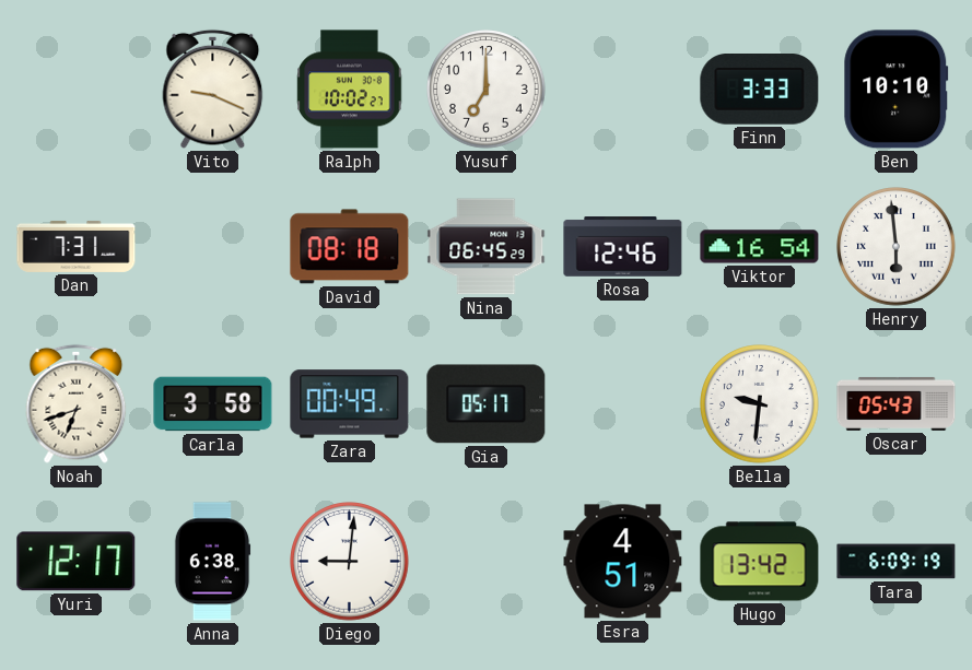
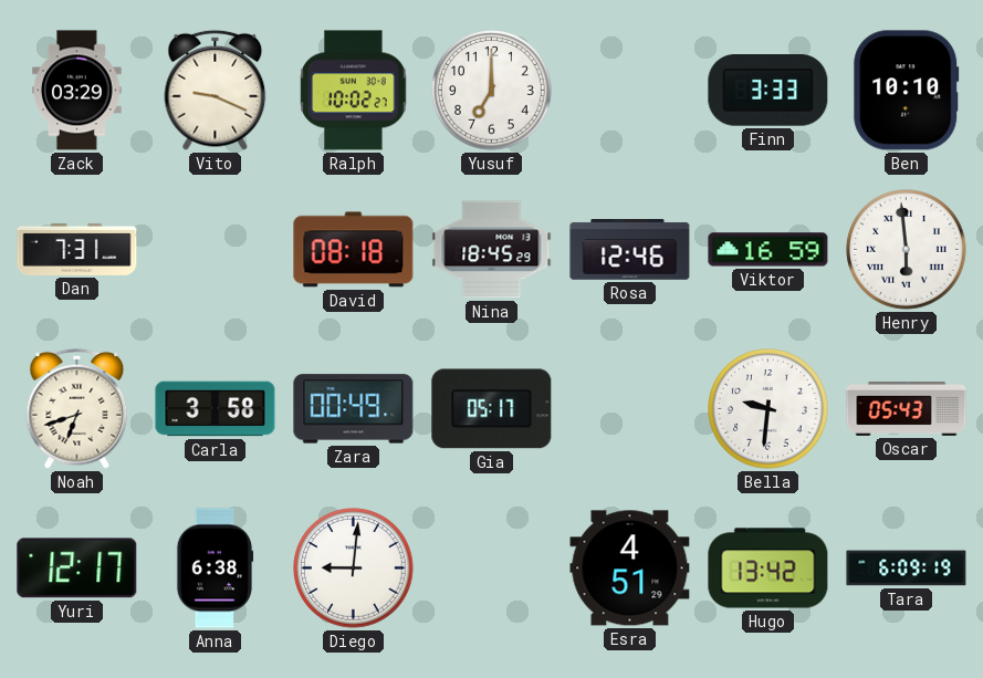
Zack: none -> 03:29 (77, 91)
Nina: 06:45 -> 18:45 (492, 250)
Viktor: 16:54 -> 16:59 (768, 250)
